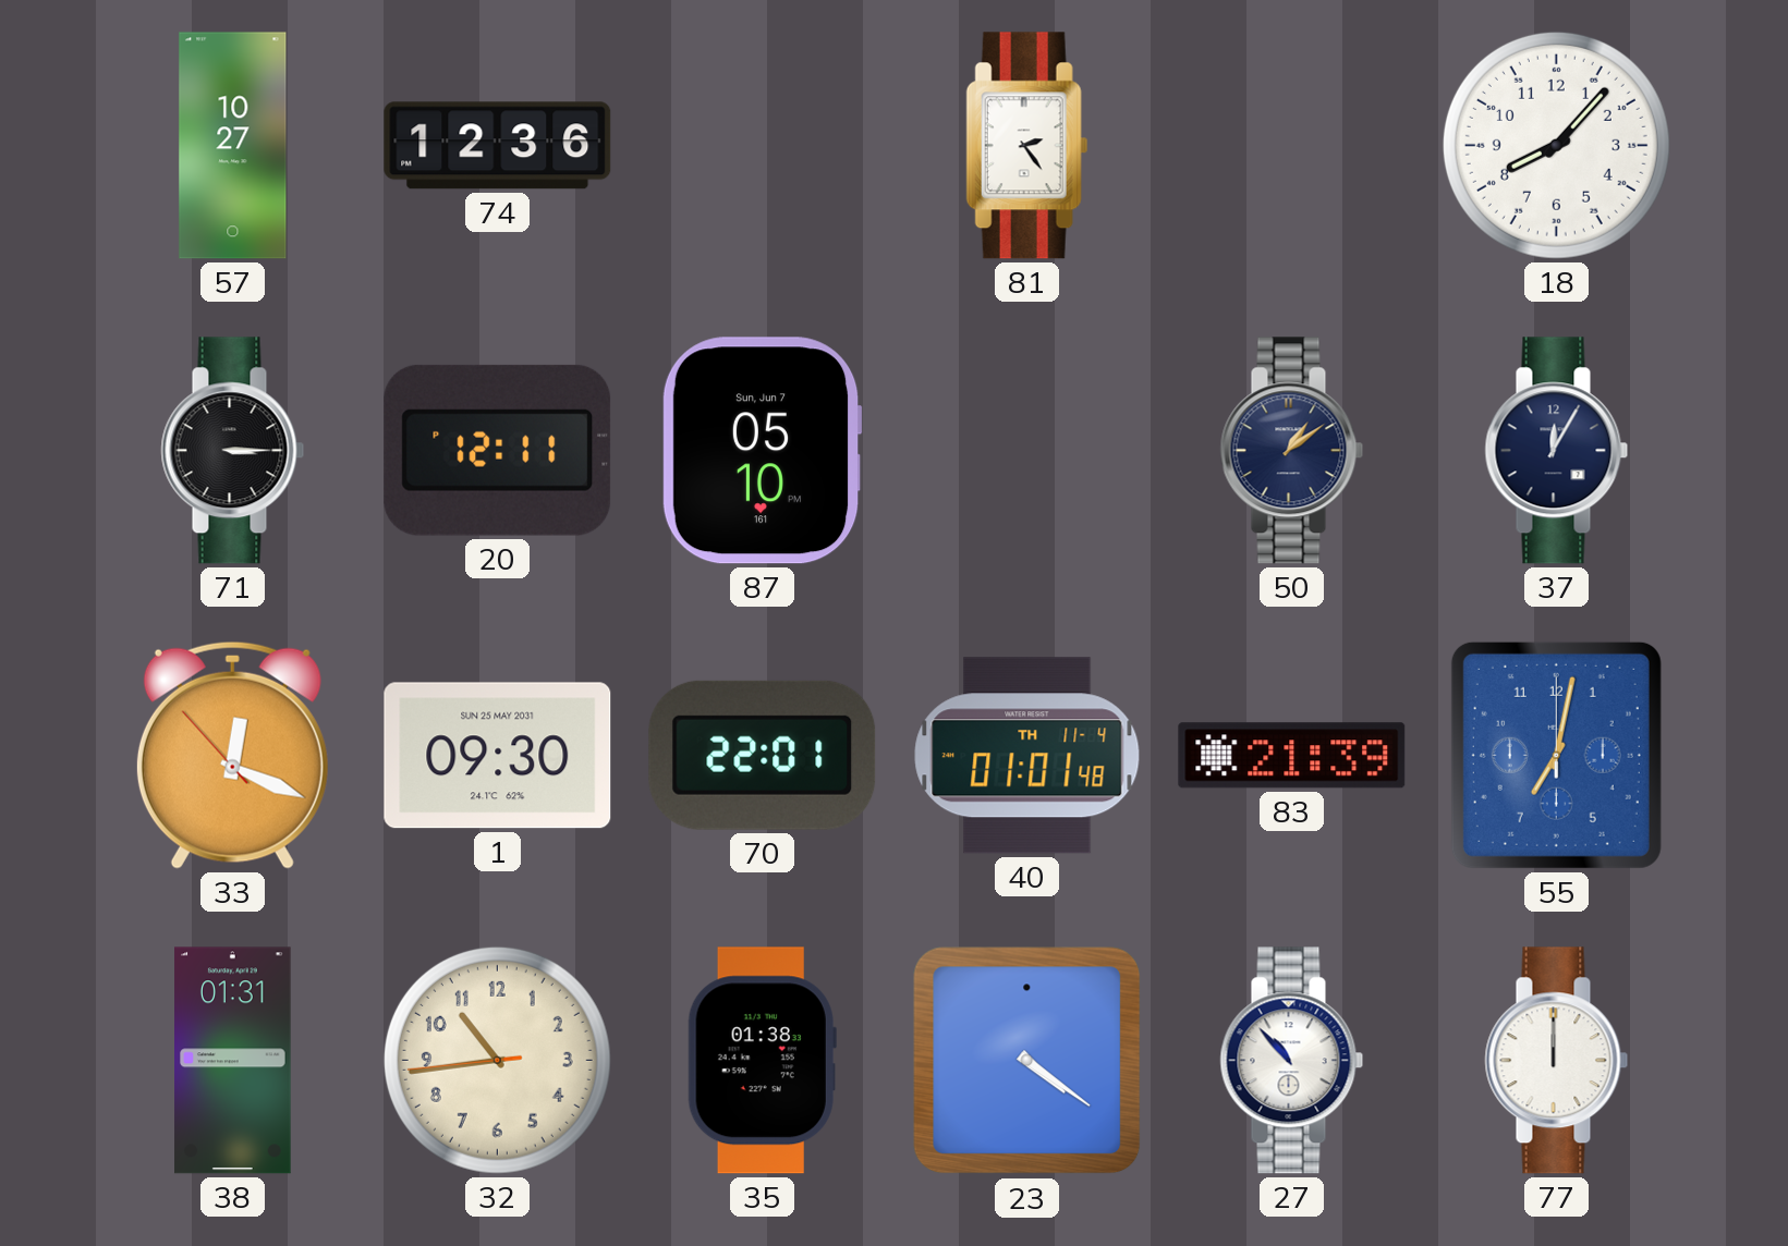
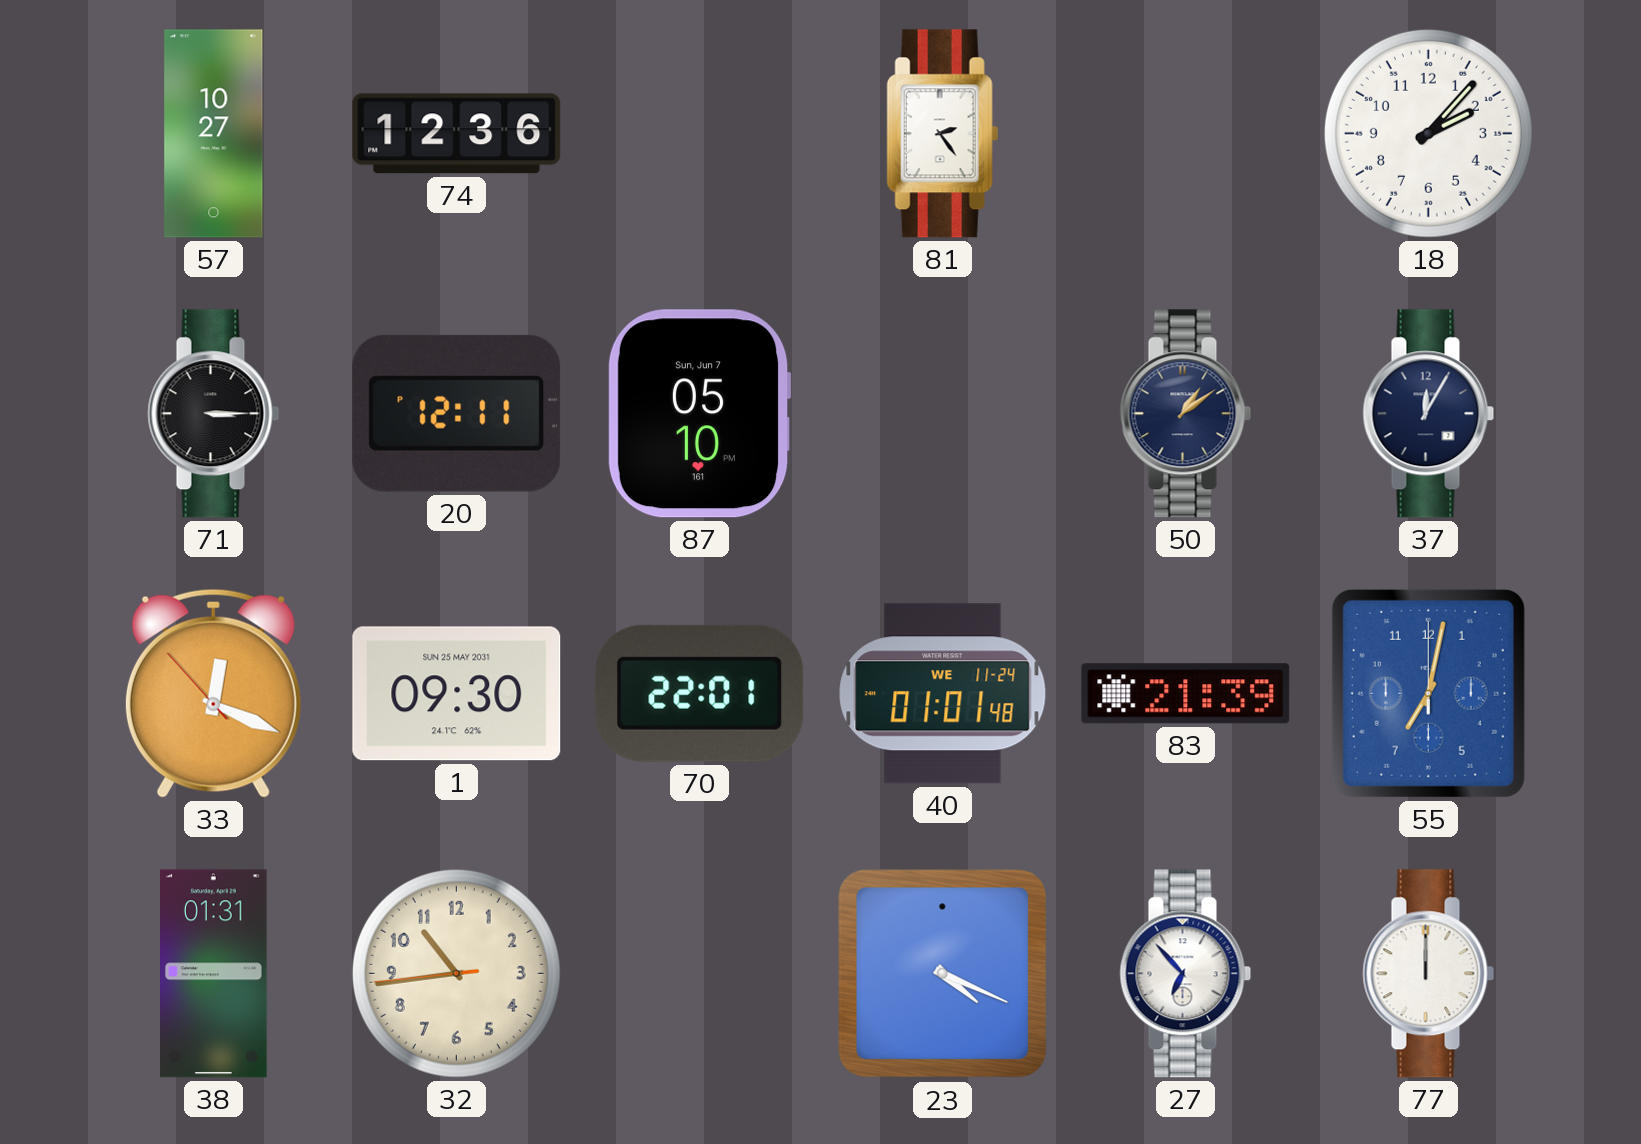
18: 8:07 -> 2:07 (1428, 133)
40 date: TH 11-4 -> WE 11-24 (943, 694)
35: 01:38 -> none (762, 1061)
23: 4:21 -> 4:19 (943, 974)
27: 10:53 -> 6:53 (1186, 974)
